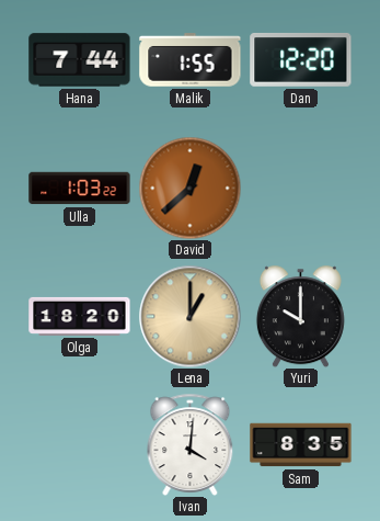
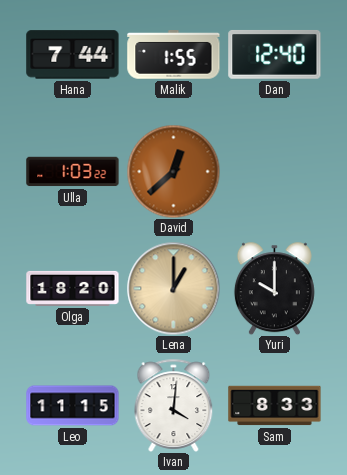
Dan: 12:20 -> 12:40 (275, 55)
Leo: none -> 11:15 (73, 406)
Sam: 8:35 -> 8:33 (275, 406)
